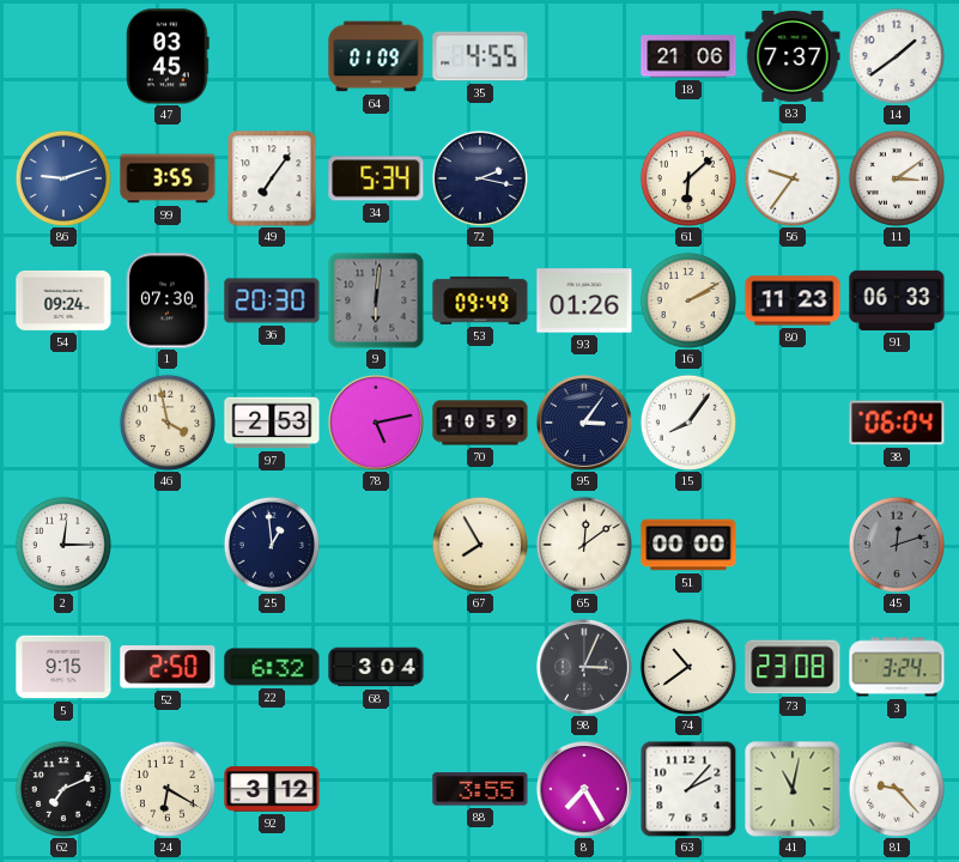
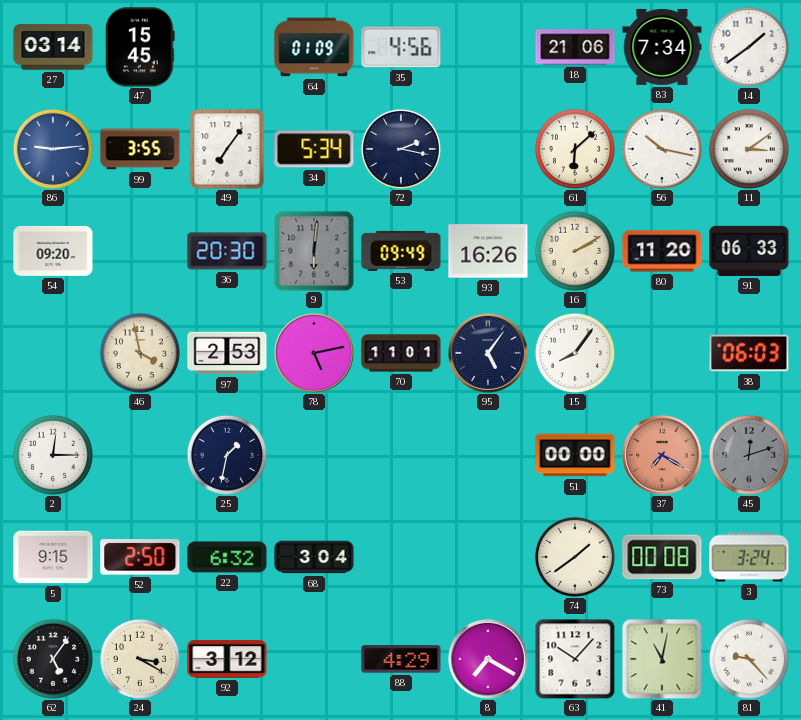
27: none -> 03:14 (53, 47)
47: 03:45 -> 15:45 (141, 47)
35: 4:55 -> 4:56 (401, 47)
83: 7:37 -> 7:34 (662, 47)
86: 9:12 -> 9:14 (53, 149)
56: 9:36 -> 10:17 (662, 149)
54: 09:24 -> 09:20 (53, 251)
1: 07:30 -> none (168, 301)
93: 01:26 -> 16:26 (488, 251)
80: 11:23 -> 11:20 (662, 251)
70: 10:59 -> 11:01 (401, 353)
95: 3:06 -> 5:06 (488, 353)
38: 06:04 -> 06:03 (749, 353)
25: 12:59 -> 1:32 (227, 455)
67: 7:55 -> none (480, 545)
65: 12:09 -> none (584, 545)
37: none -> 7:20 (662, 455)
98: 3:04 -> none (584, 667)
74: 10:39 -> 1:39 (575, 557)
73: 23:08 -> 00:08 (662, 557)
62: 7:11 -> 5:06 (53, 659)
24: 6:20 -> 3:20 (140, 659)
88: 3:55 -> 4:29 (401, 659)
8: 7:25 -> 7:20 (488, 659)
63: 2:07 -> 10:07 (575, 659)
